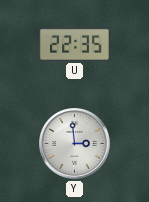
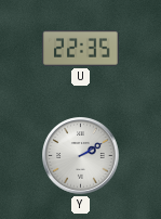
Y: 2:59 -> 2:10 (81, 156)
